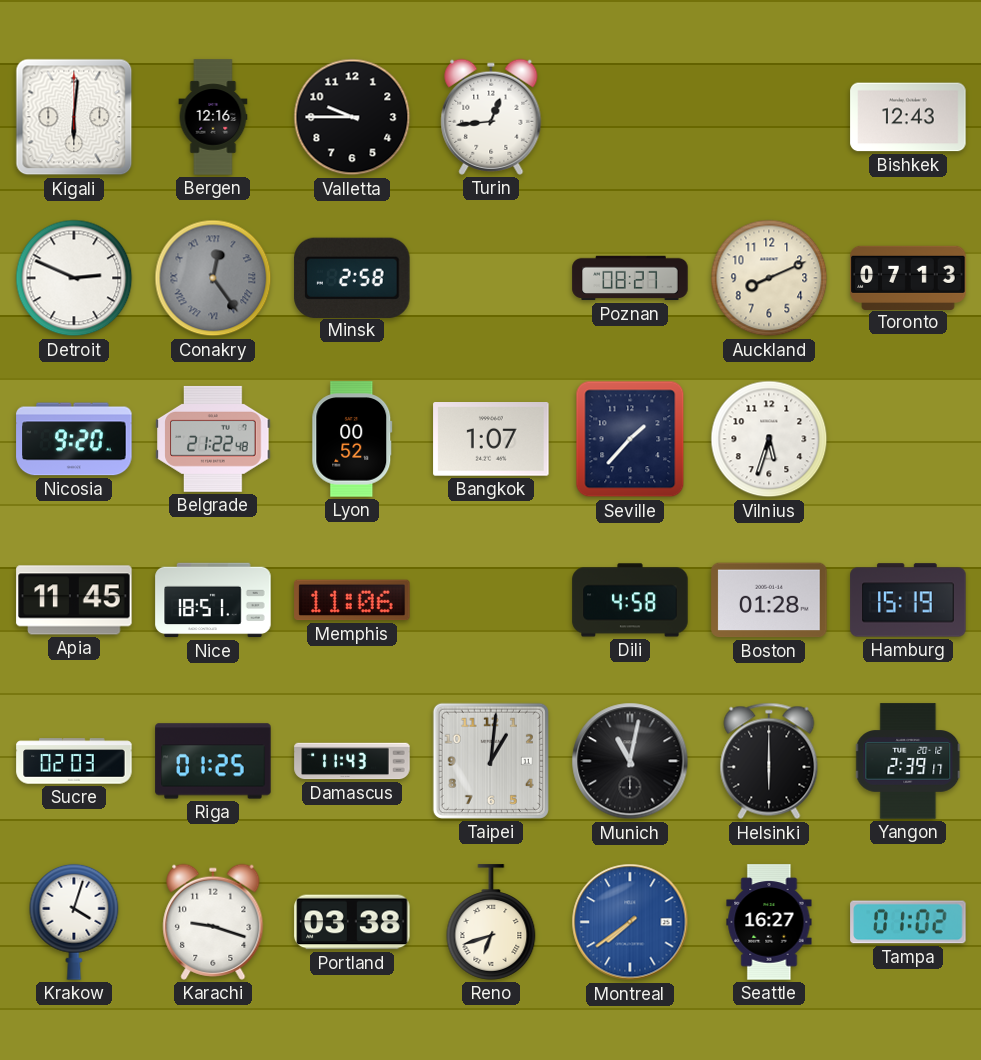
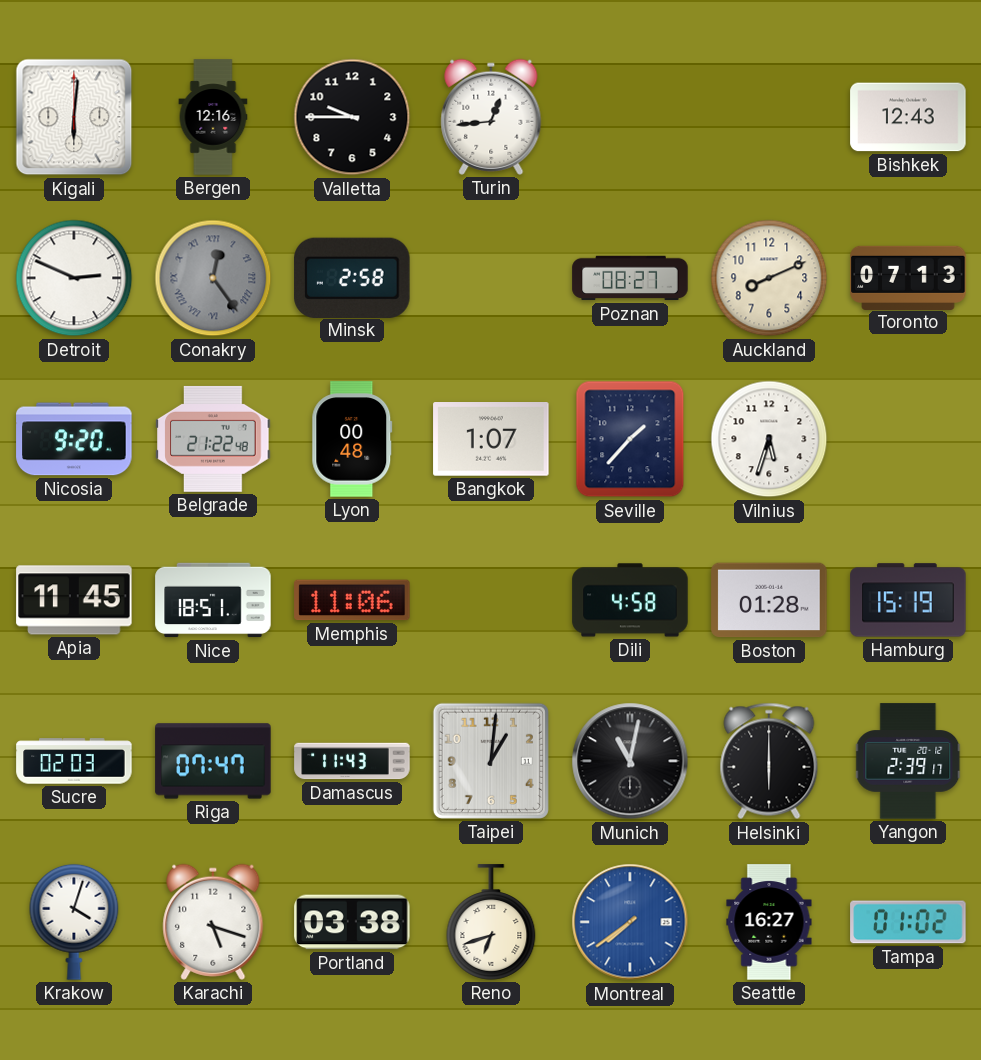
Lyon: 00:52 -> 00:48 (352, 439)
Riga: 01:25 -> 07:47 (213, 761)
Karachi: 9:18 -> 5:18 (213, 922)
